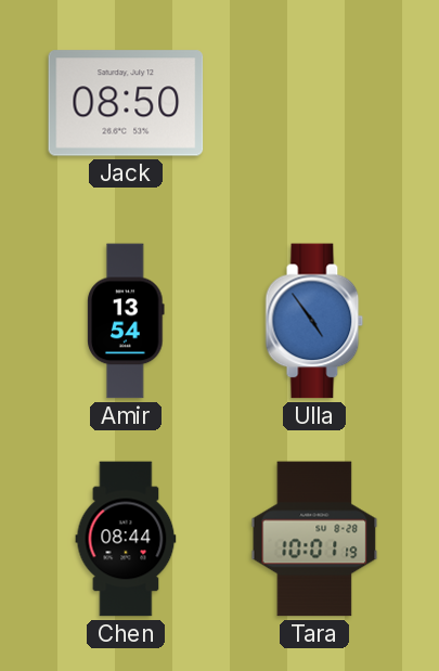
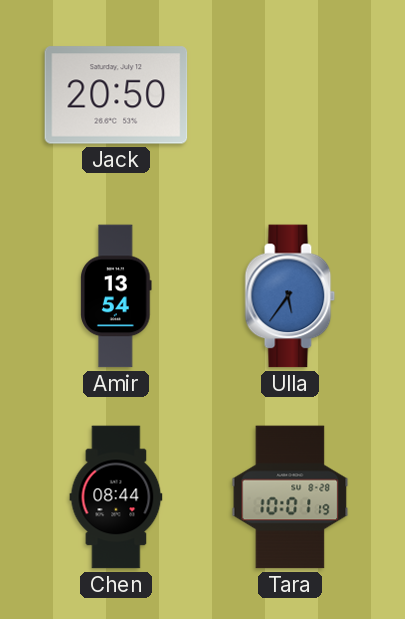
Jack: 08:50 -> 20:50 (116, 95)
Ulla: 4:54 -> 5:36 (290, 296)
